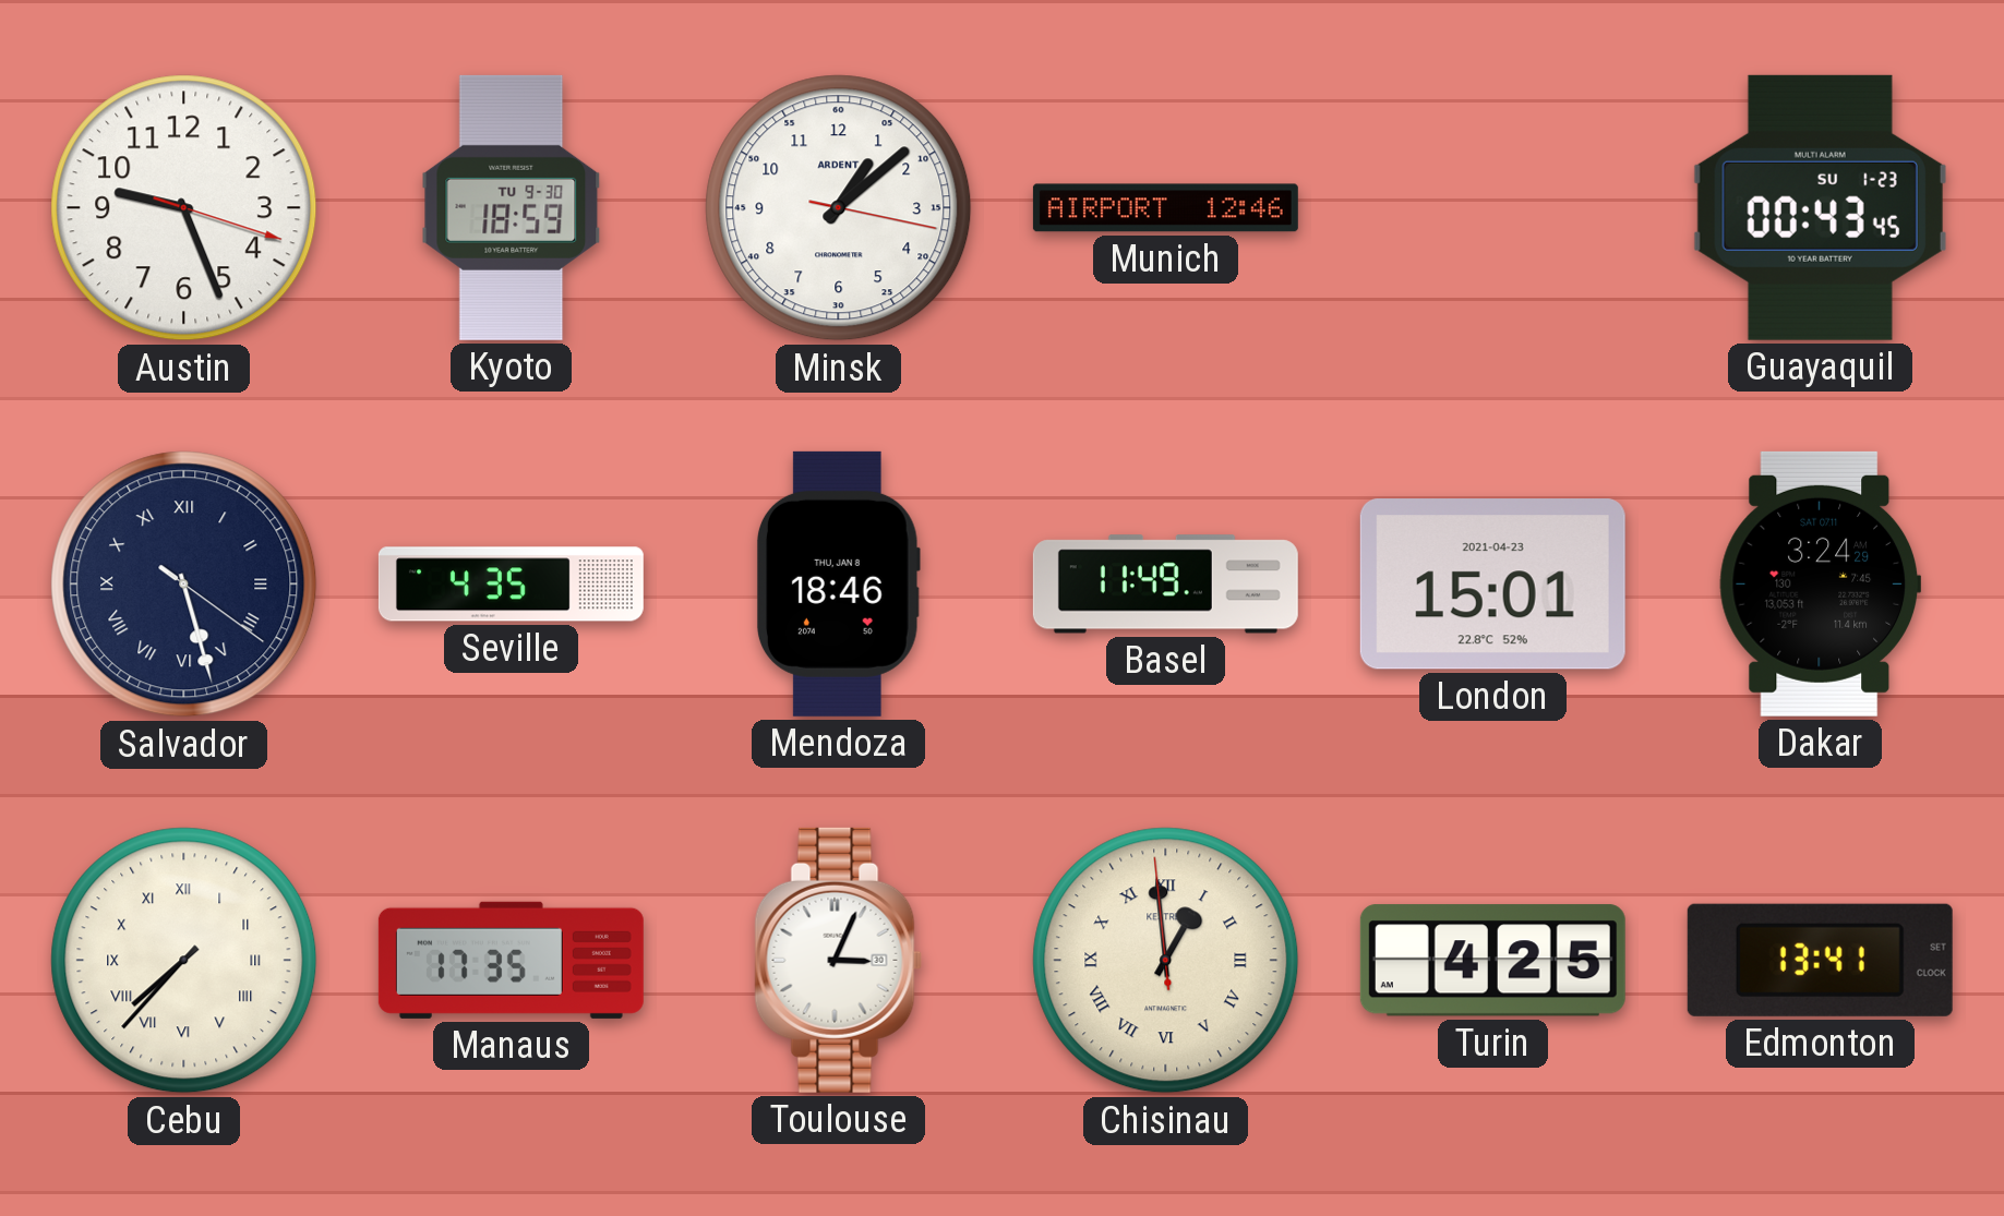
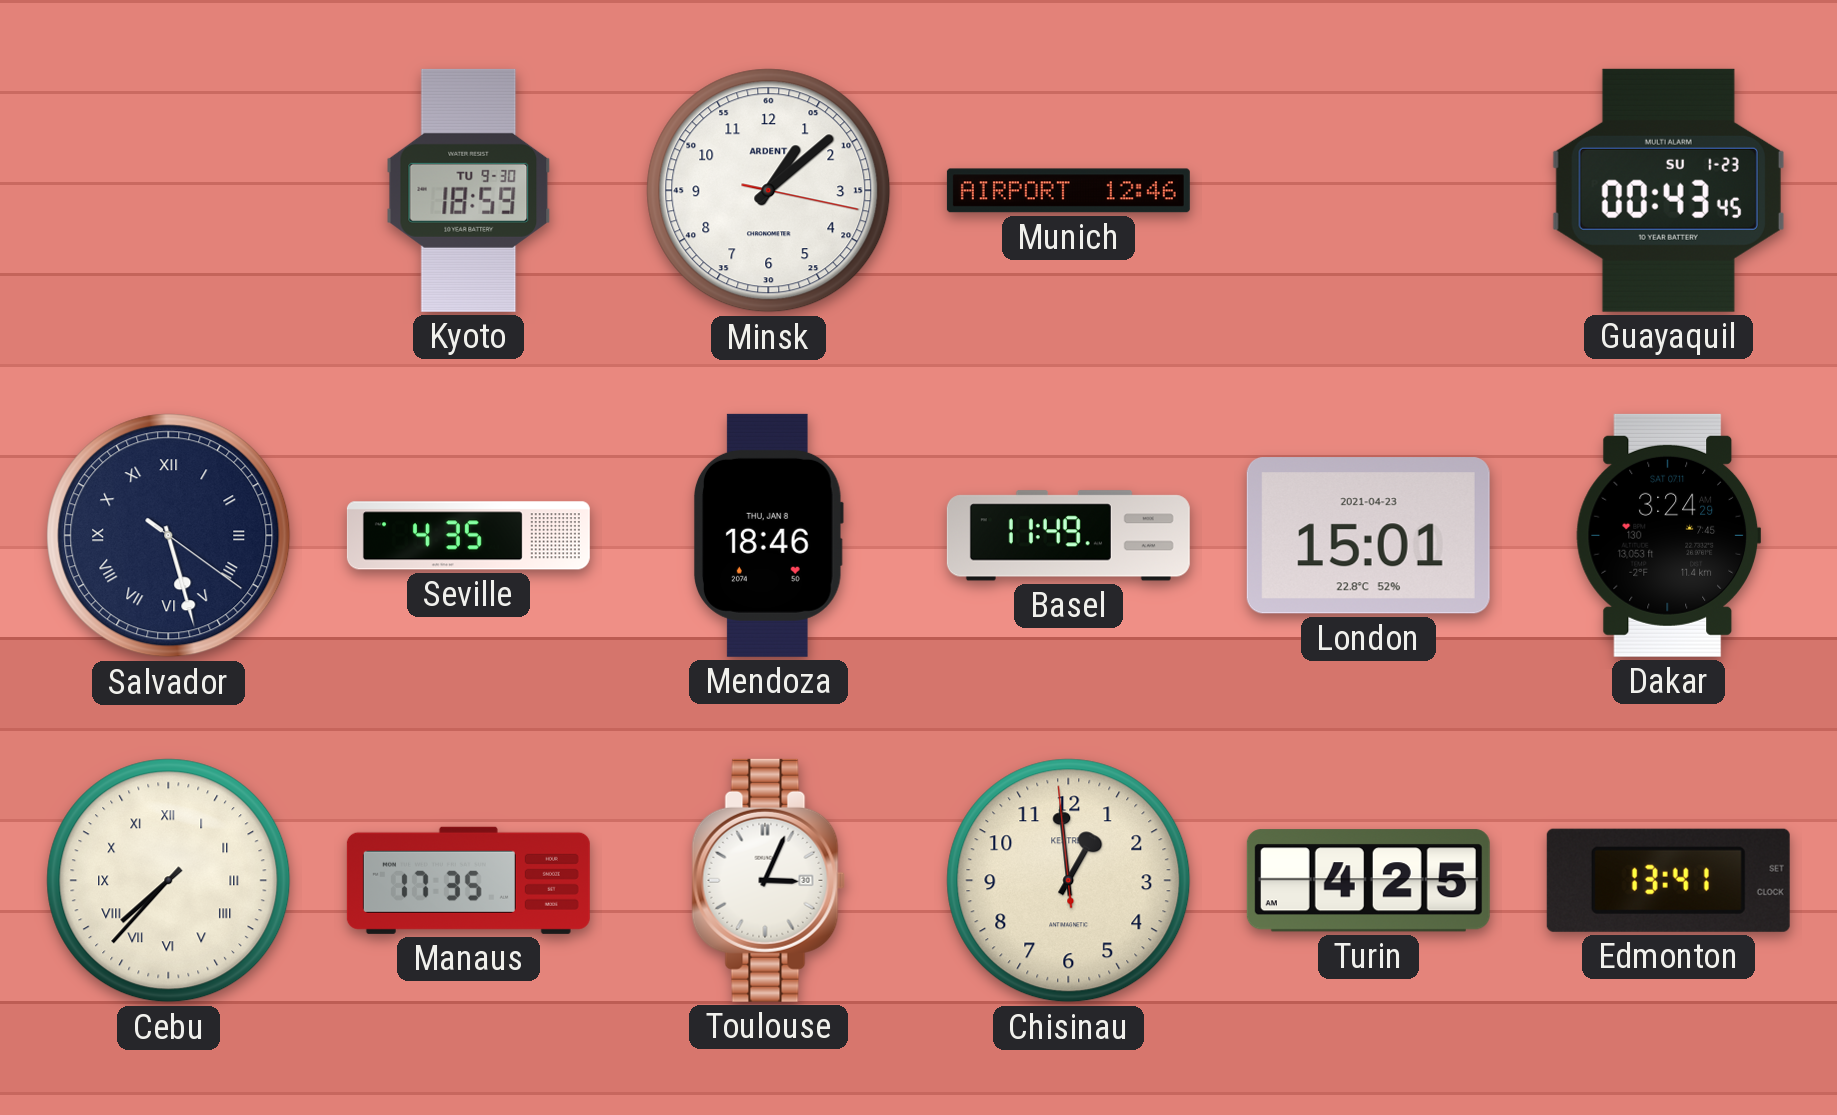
Austin: 9:26 -> none (184, 208)
Chisinau numerals: Roman -> Arabic (1069, 881)
